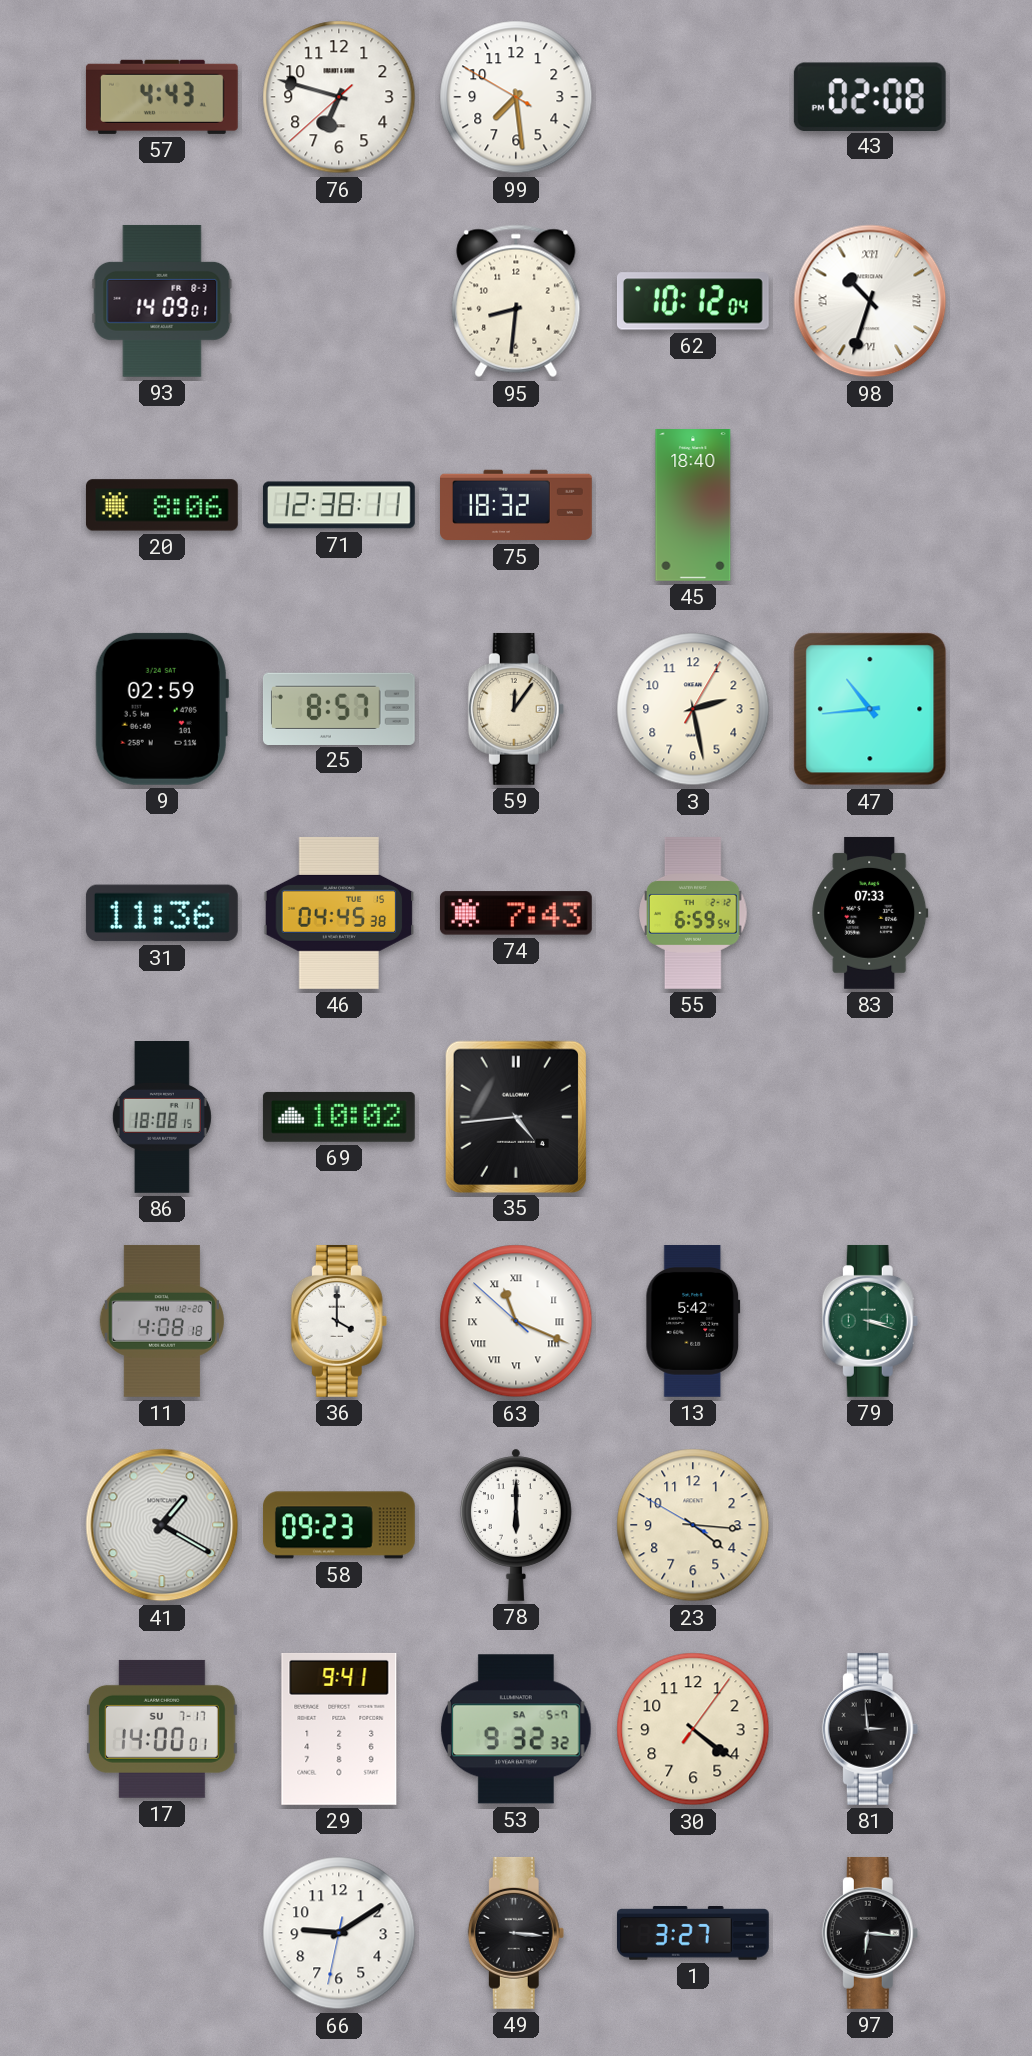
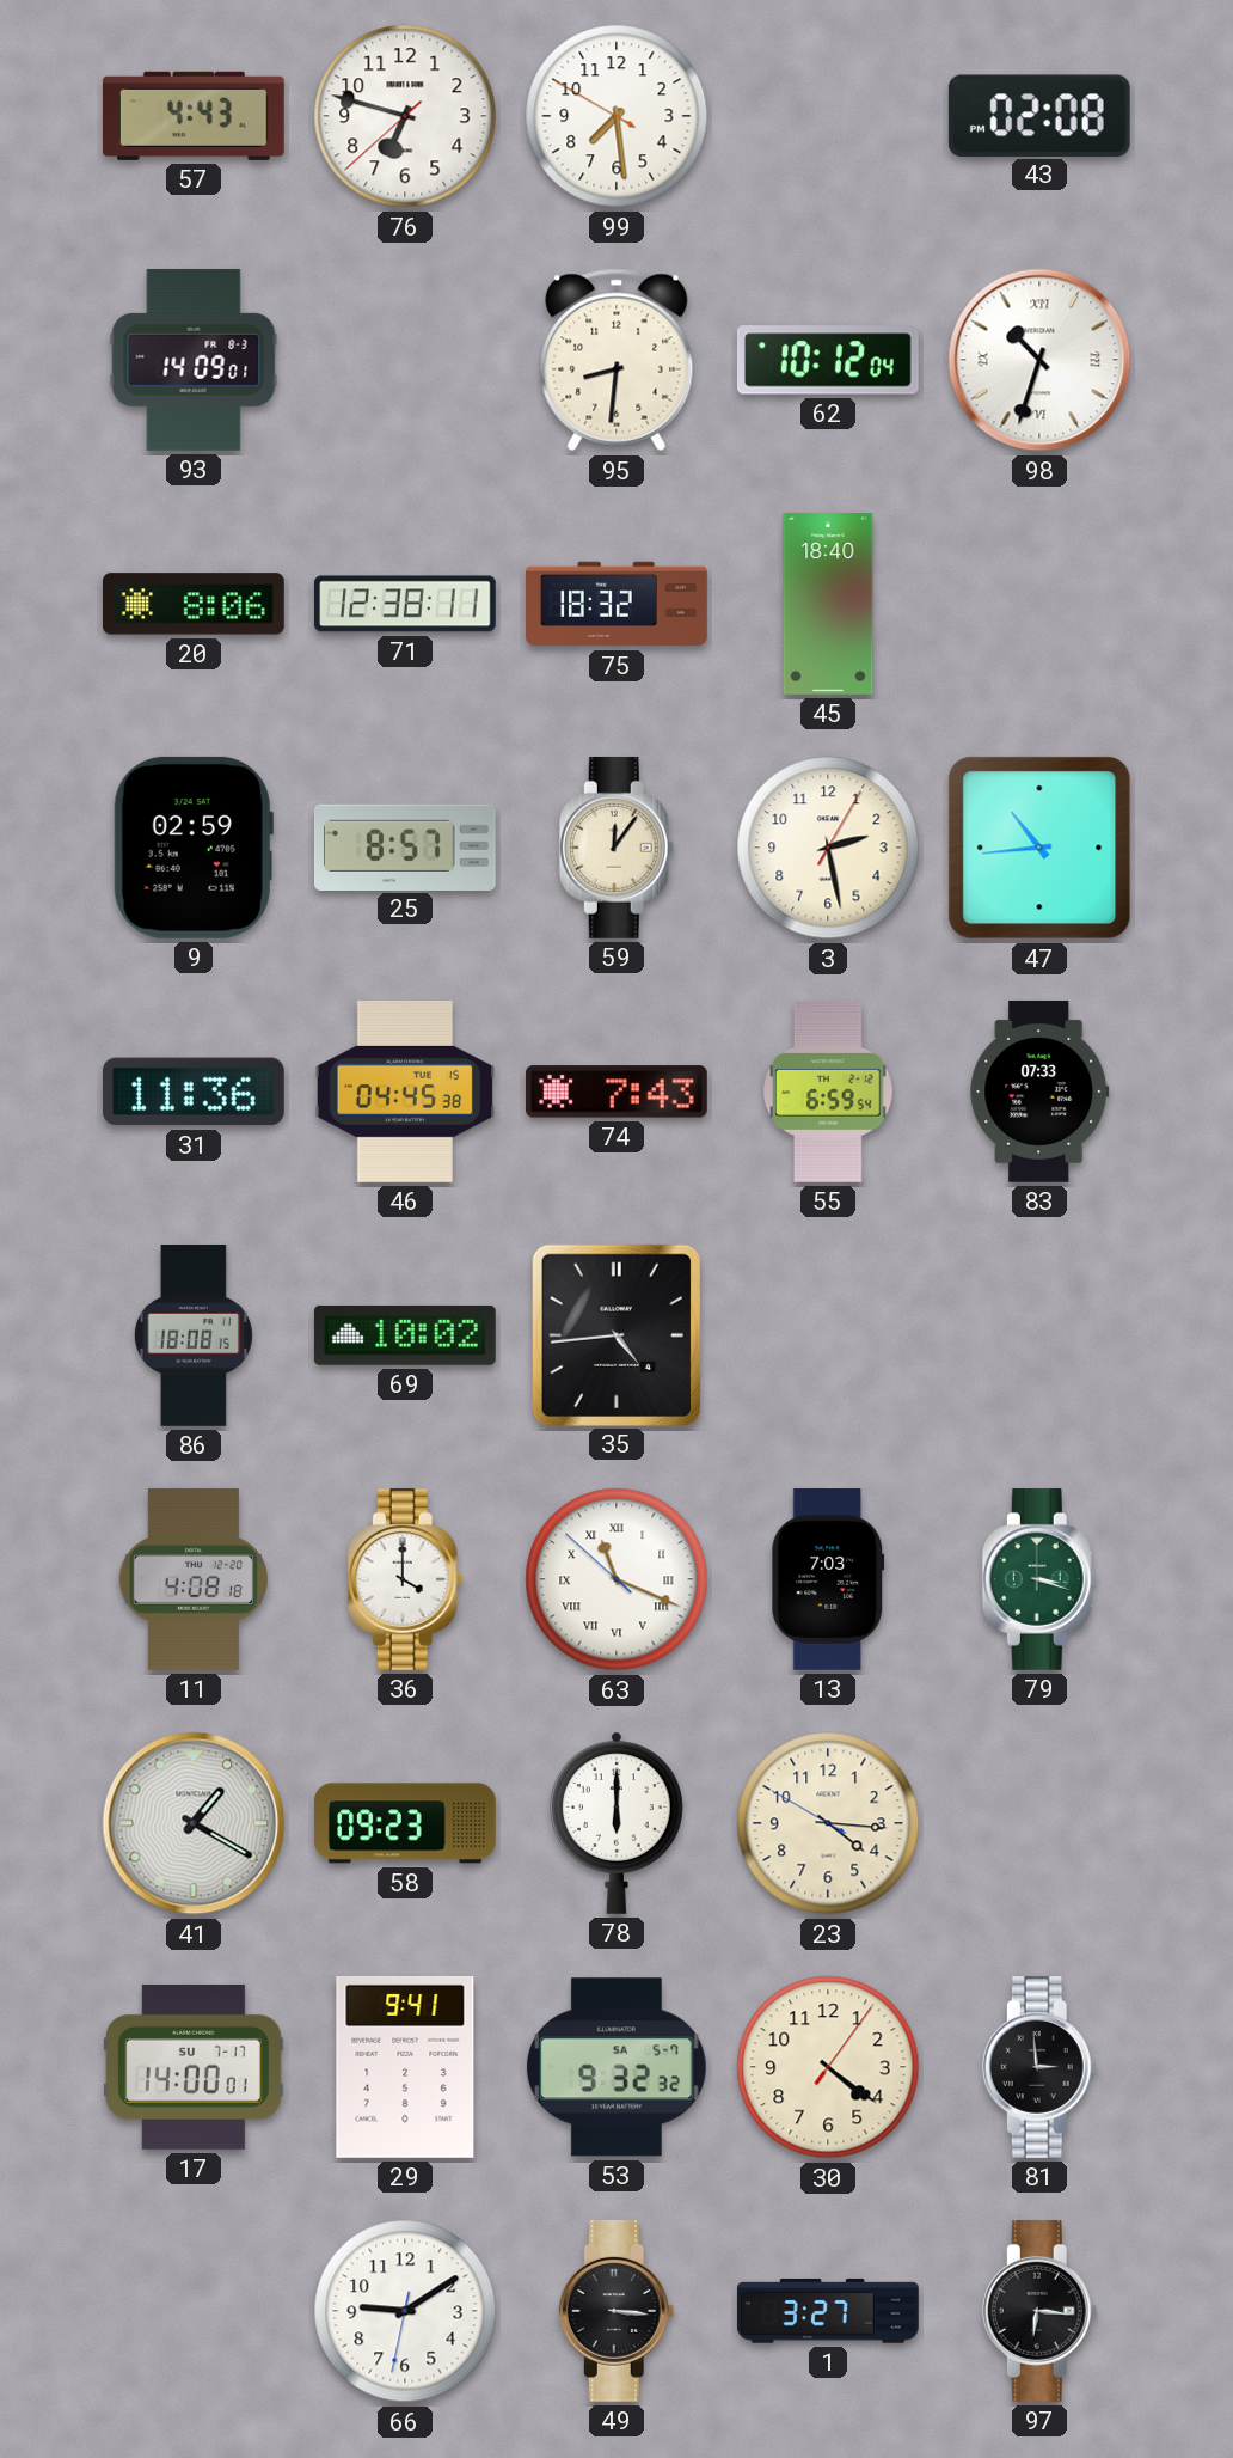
13: 5:42 -> 7:03 (828, 1580)
